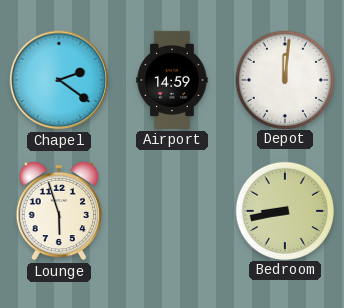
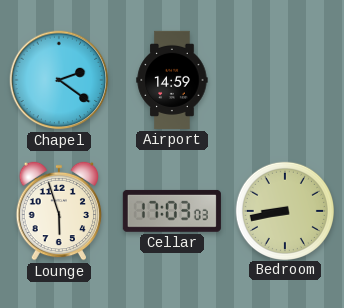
Depot: 12:01 -> none (284, 79)
Cellar: none -> 17:03 (172, 211)
